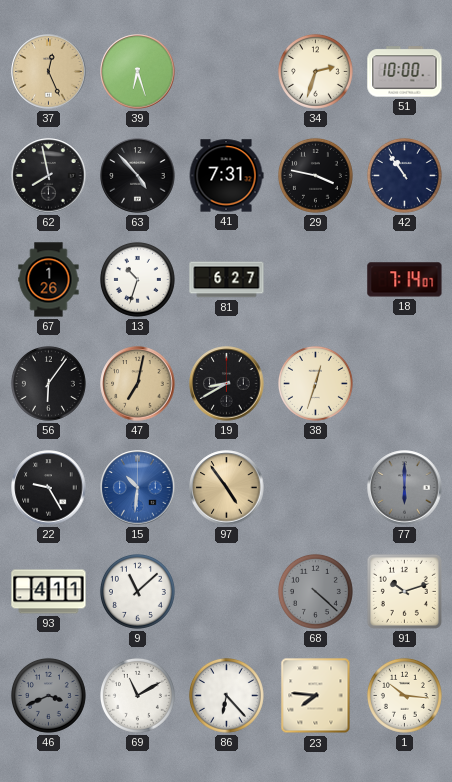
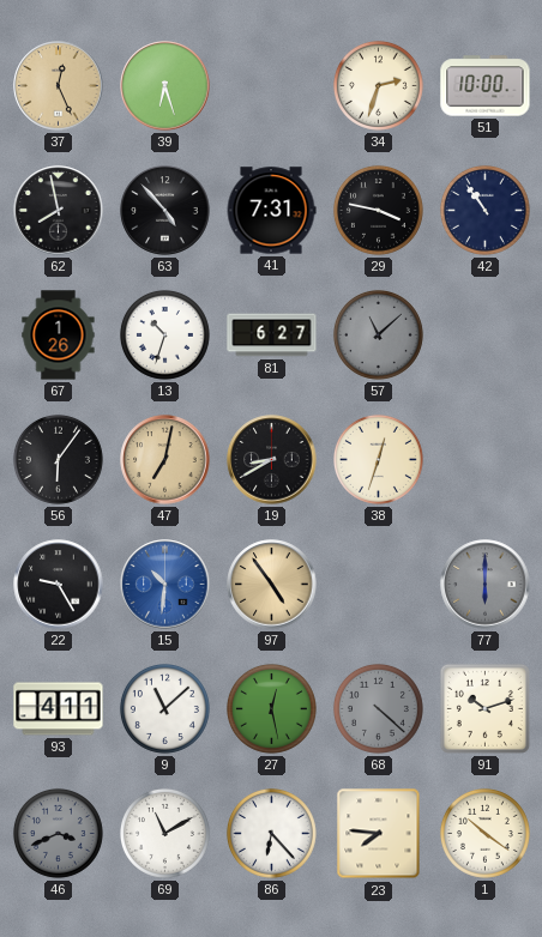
57: none -> 11:08 (378, 334)
18: 7:14 -> none (405, 280)
27: none -> 12:28 (271, 708)
1: 10:16 -> 10:21 (484, 833)
